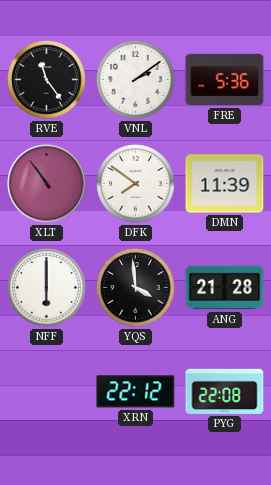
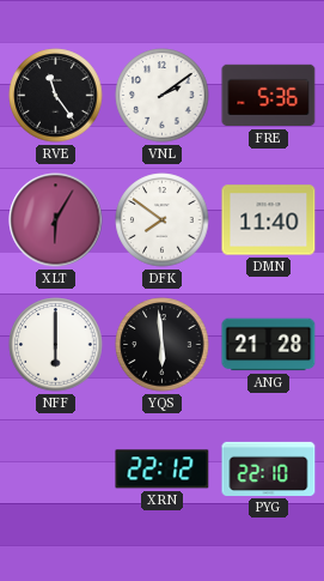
XLT: 10:54 -> 6:05 (56, 220)
DMN: 11:39 -> 11:40 (269, 220)
YQS: 3:59 -> 5:59 (163, 345)
PYG: 22:08 -> 22:10 (269, 468)
